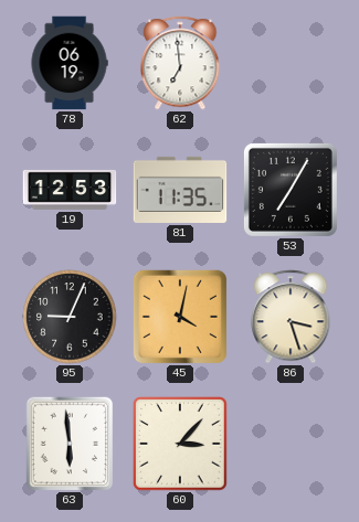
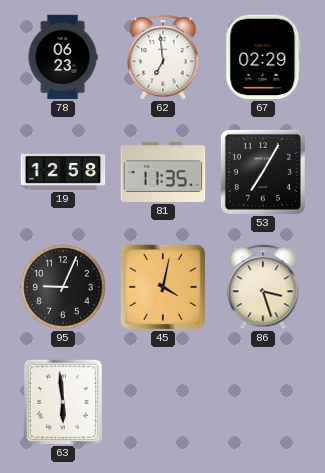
78: 06:19 -> 06:23 (63, 57)
67: none -> 02:29 (263, 57)
19: 12:53 -> 12:58 (63, 172)
60: 3:07 -> none (181, 445)
